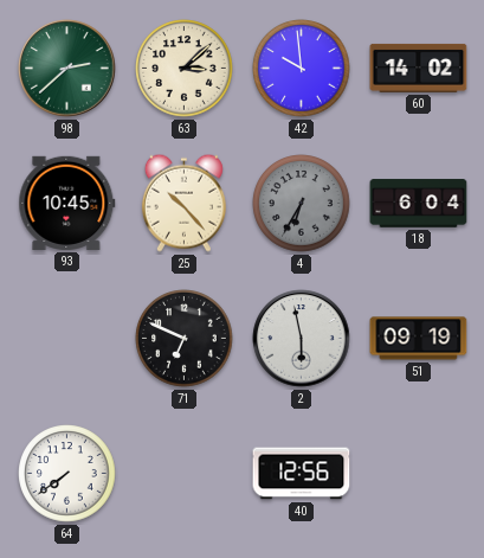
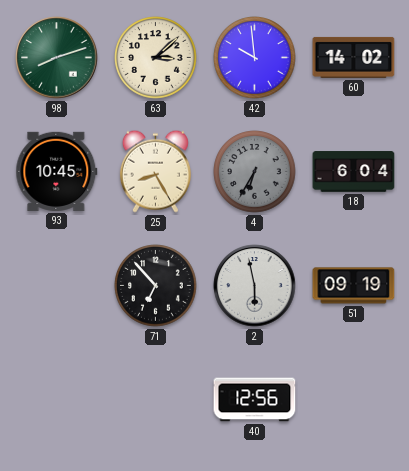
98: 2:38 -> 8:12 (57, 58)
25: 10:23 -> 8:25 (155, 171)
71: 6:49 -> 6:53 (156, 286)
64: 7:39 -> none (67, 474)
